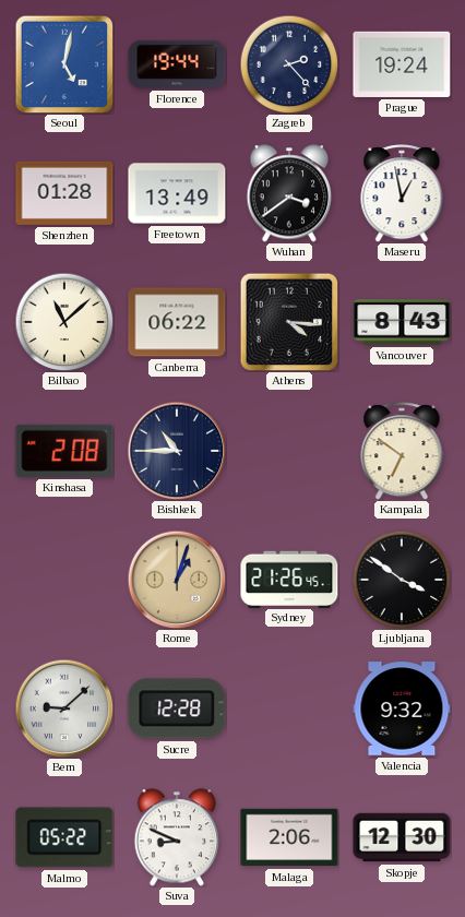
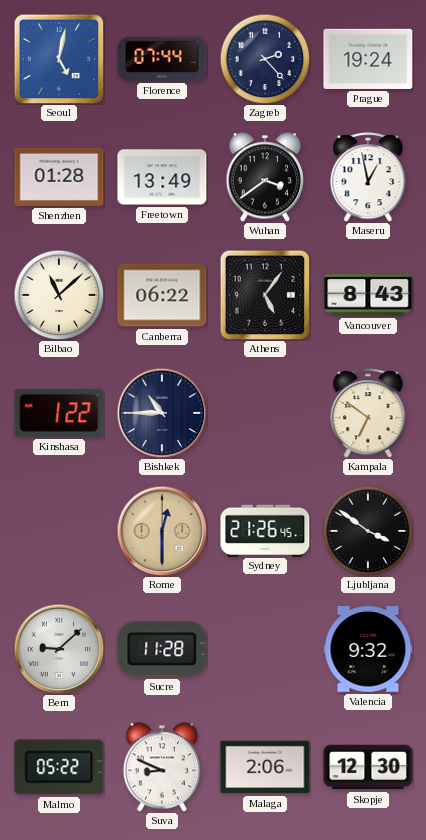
Florence: 19:44 -> 07:44 (162, 59)
Athens: 4:16 -> 5:06 (265, 295)
Kinshasa: 2:08 -> 1:22 (59, 413)
Rome: 1:03 -> 12:30 (162, 531)
Sucre: 12:28 -> 11:28 (162, 649)
